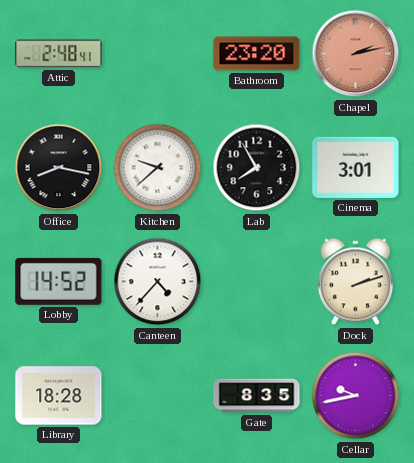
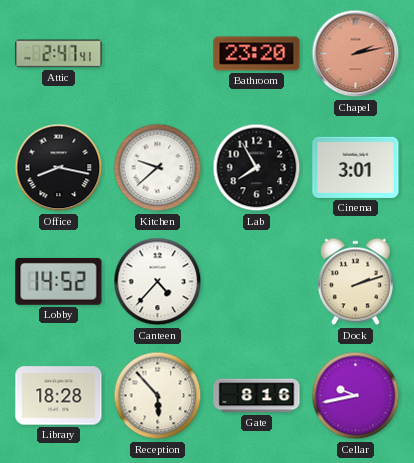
Attic: 2:48 -> 2:47 (59, 54)
Reception: none -> 5:53 (158, 396)
Gate: 8:35 -> 8:16 (257, 396)
